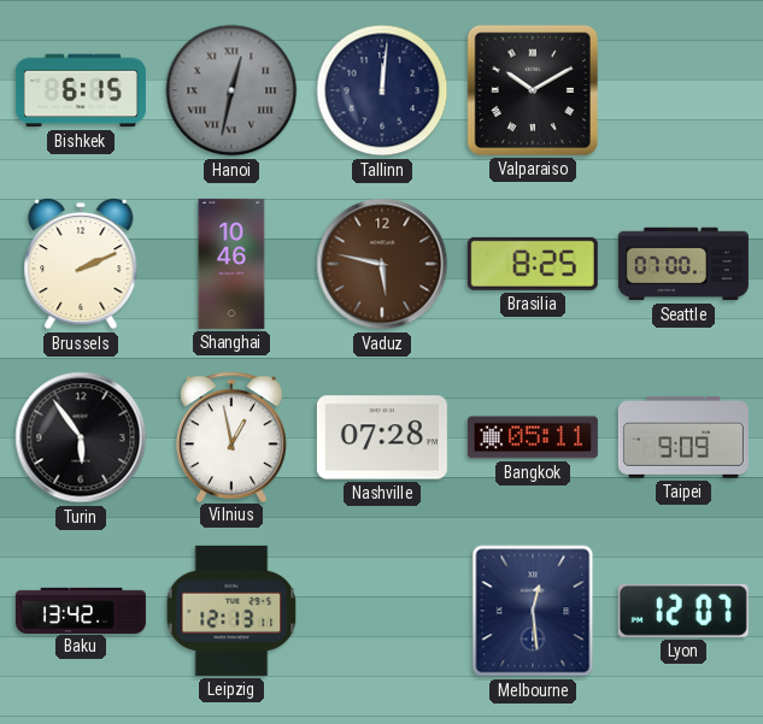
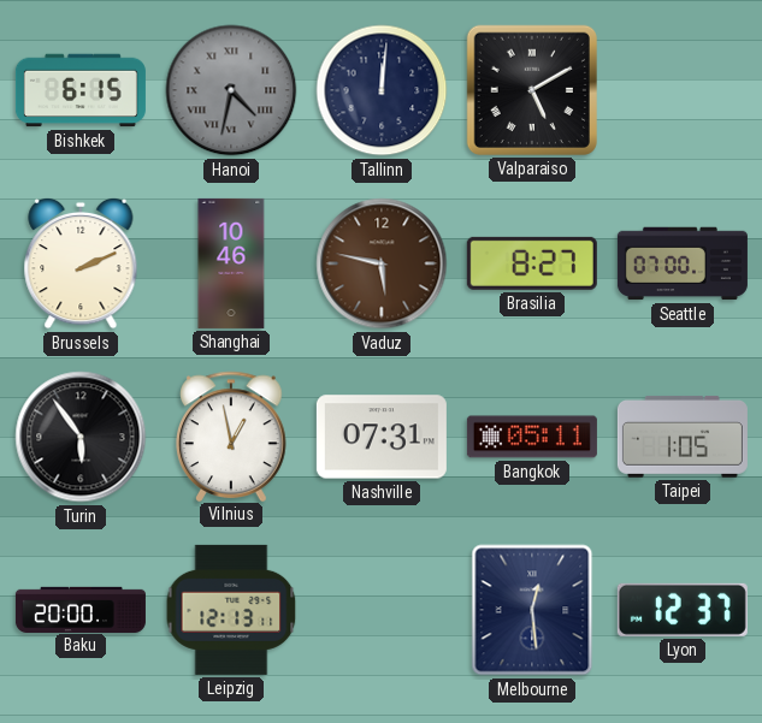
Hanoi: 12:32 -> 4:32 (231, 90)
Valparaiso: 10:10 -> 5:10 (532, 90)
Brasilia: 8:25 -> 8:27 (532, 263)
Nashville: 07:28 -> 07:31 (382, 437)
Taipei: 9:09 -> 1:05 (683, 437)
Baku: 13:42 -> 20:00 (81, 609)
Lyon: 12:07 -> 12:37 (683, 610)
